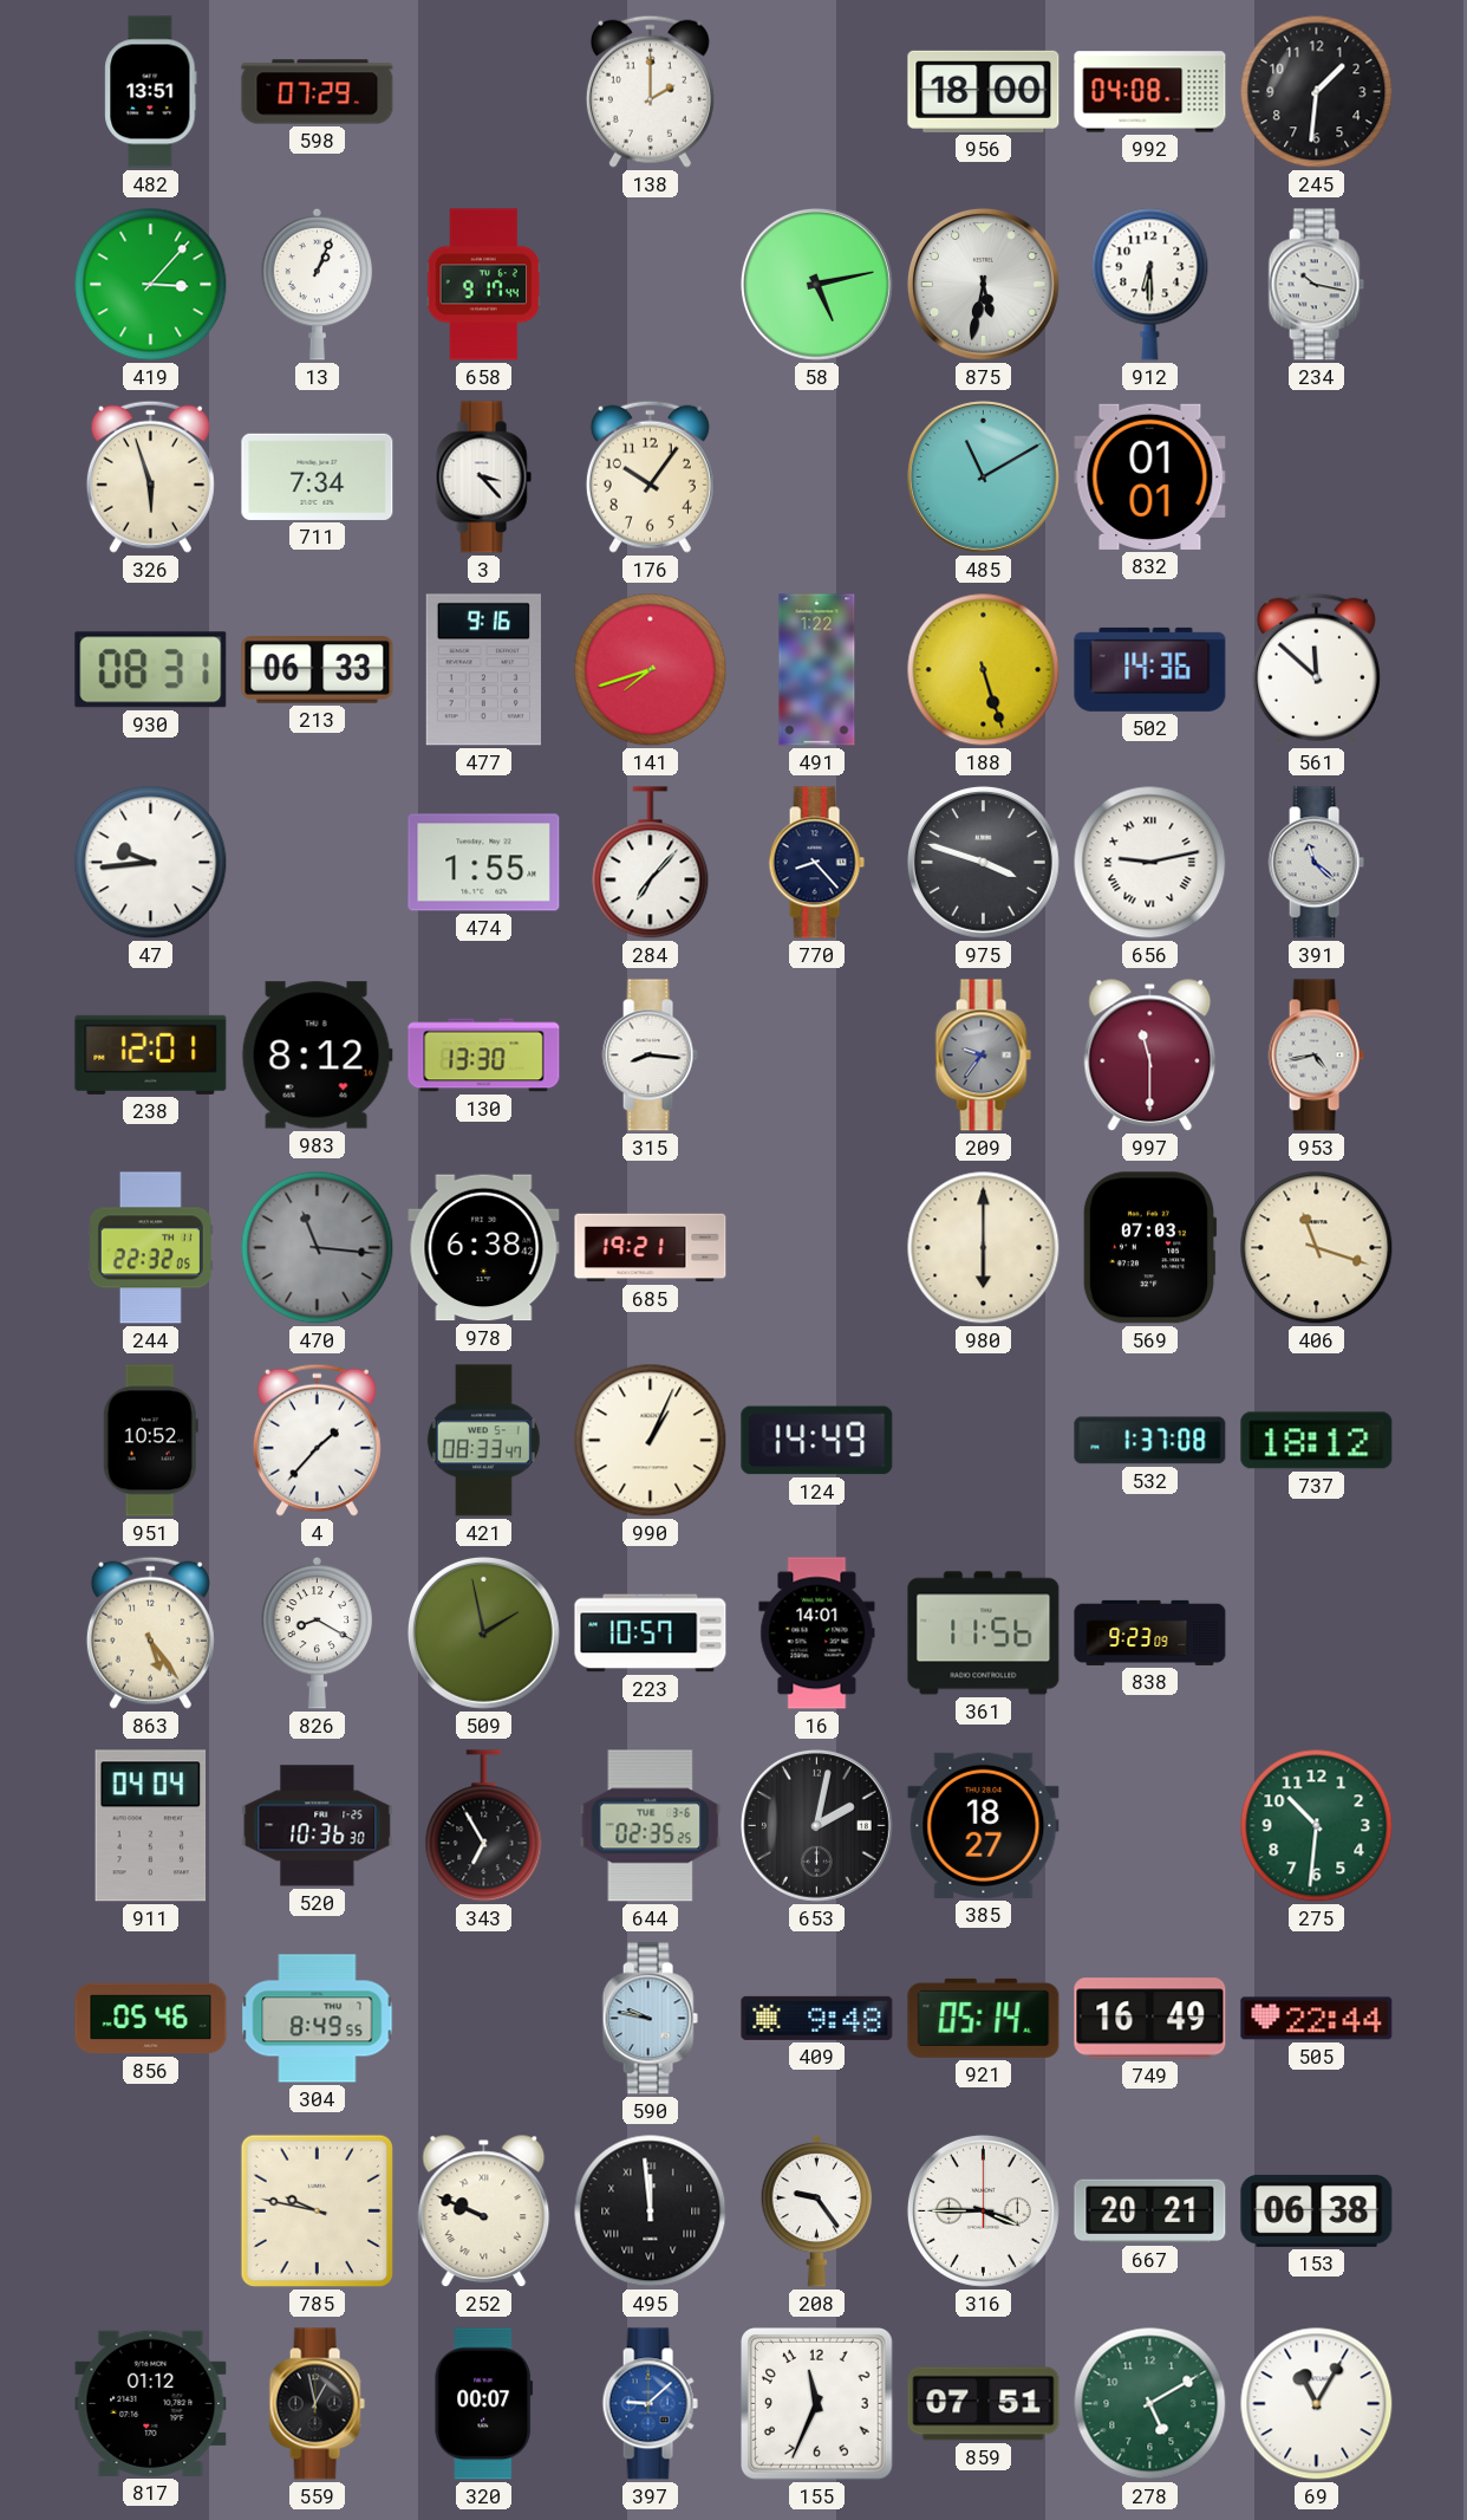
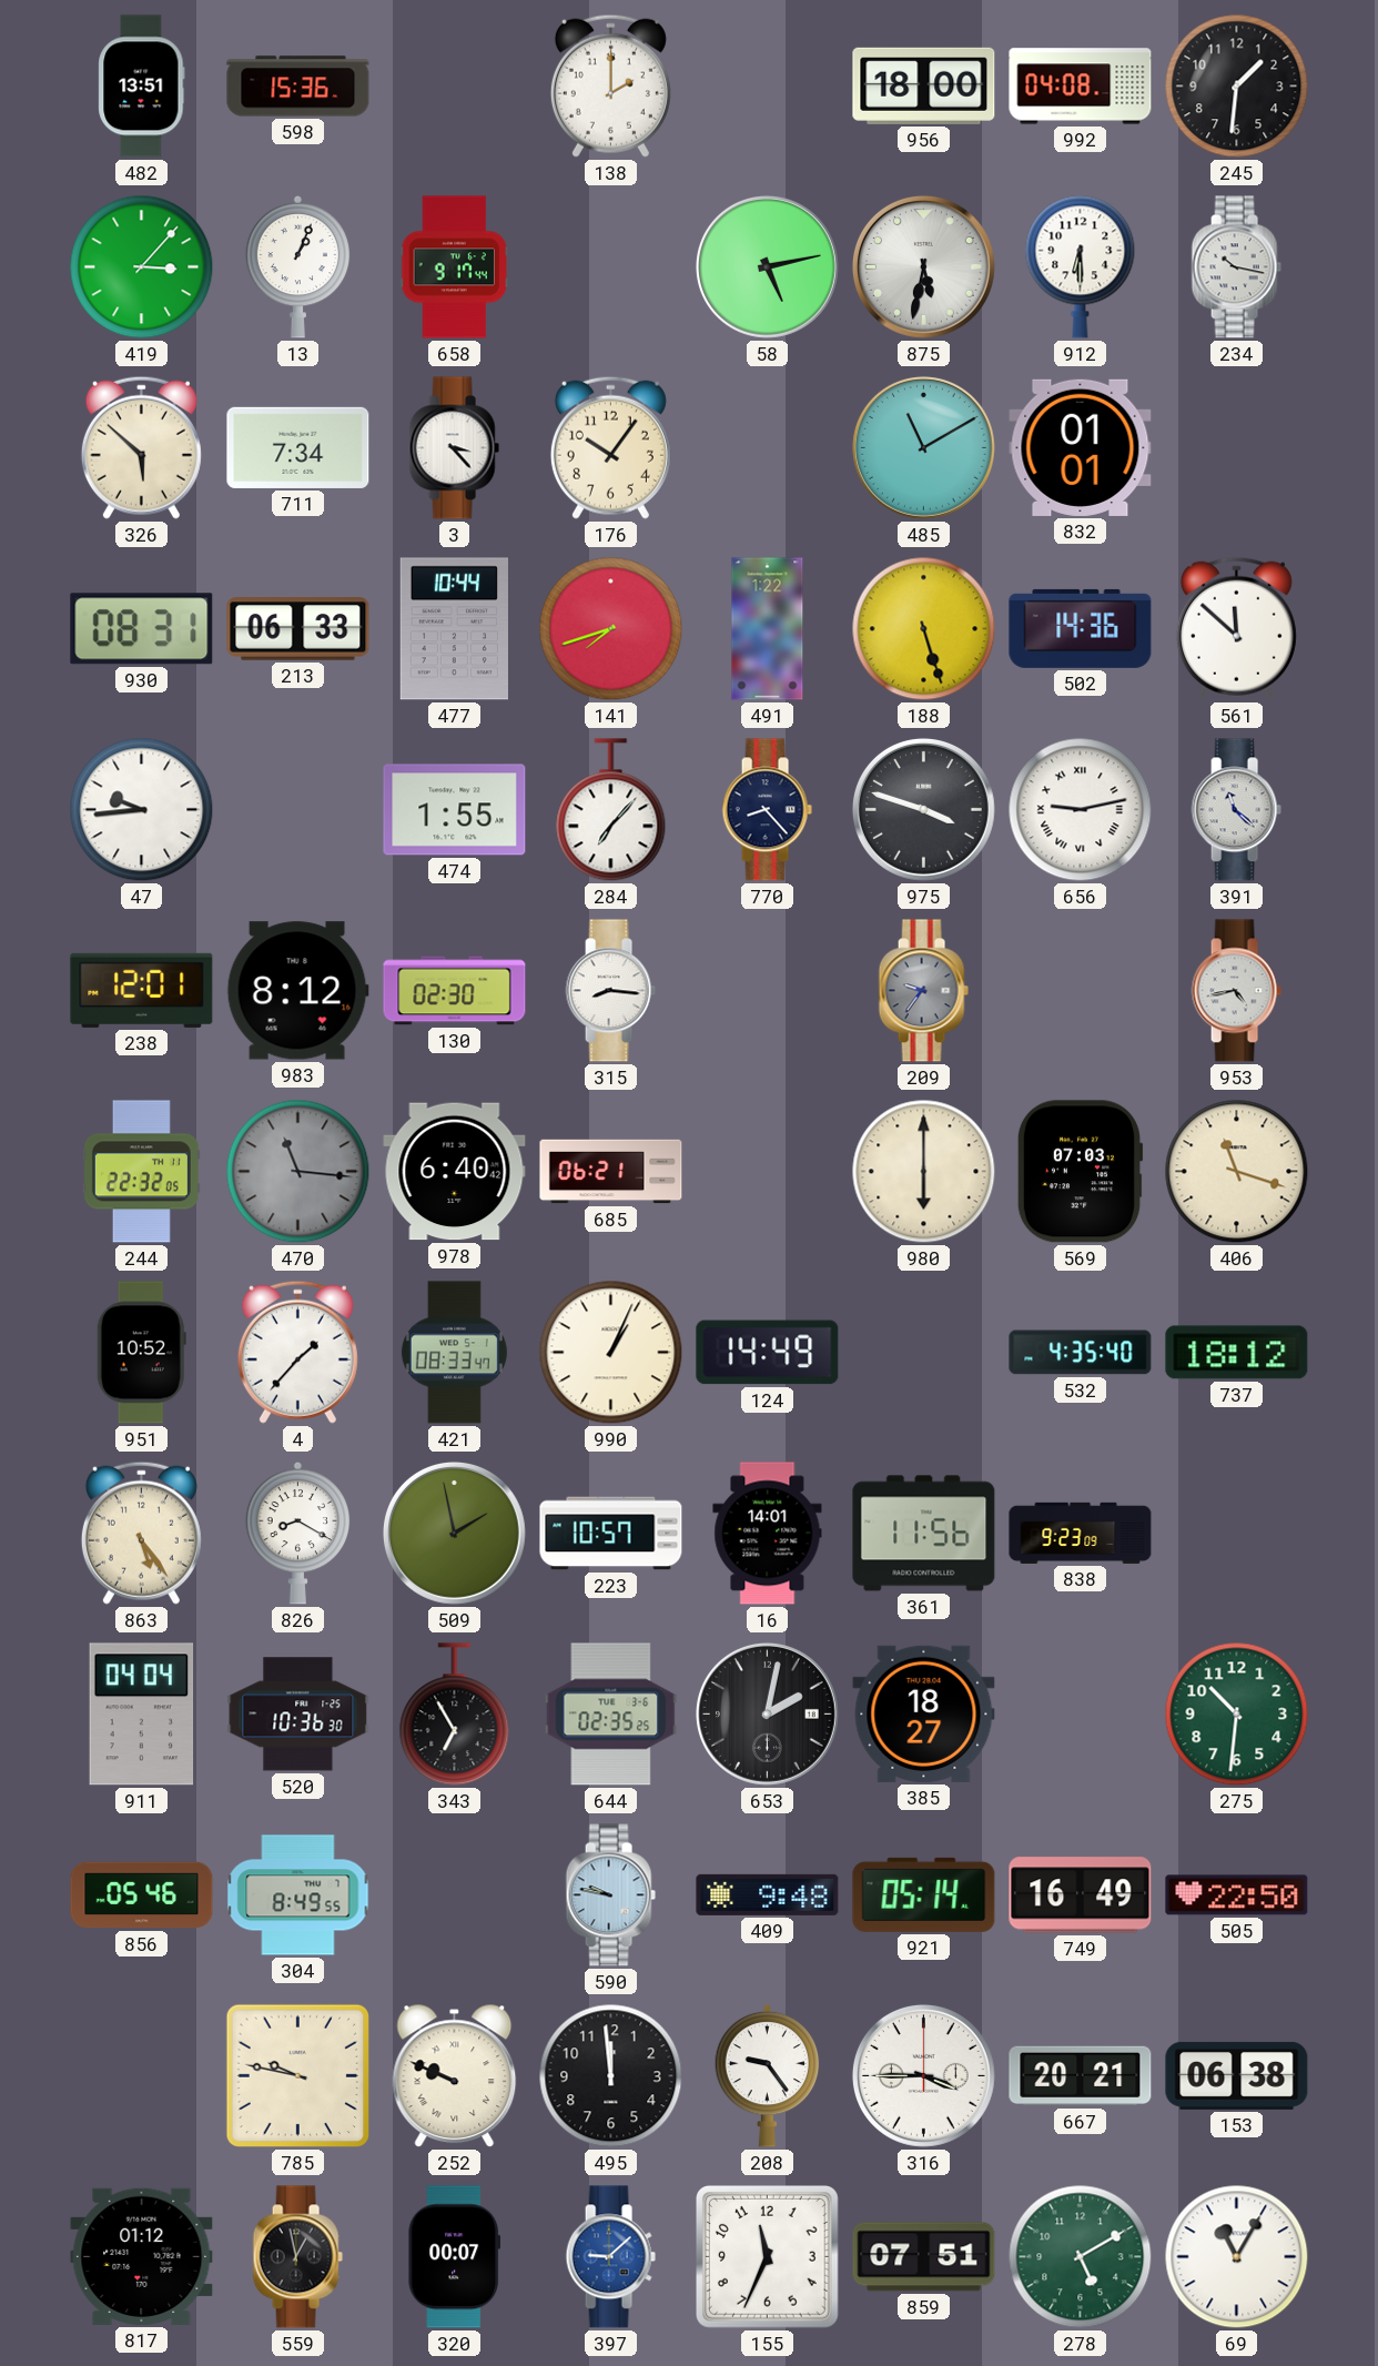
598: 07:29 -> 15:36 (298, 87)
326: 5:57 -> 5:52 (141, 447)
477: 9:16 -> 10:44 (454, 629)
130: 13:30 -> 02:30 (455, 991)
997: 11:30 -> none (1150, 1056)
978: 6:38 -> 6:40 (455, 1172)
685: 19:21 -> 06:21 (611, 1172)
532: 1:37 -> 4:35 (1081, 1353)
505: 22:44 -> 22:50 (1237, 1895)
495 numerals: Roman -> Arabic (611, 2076)
